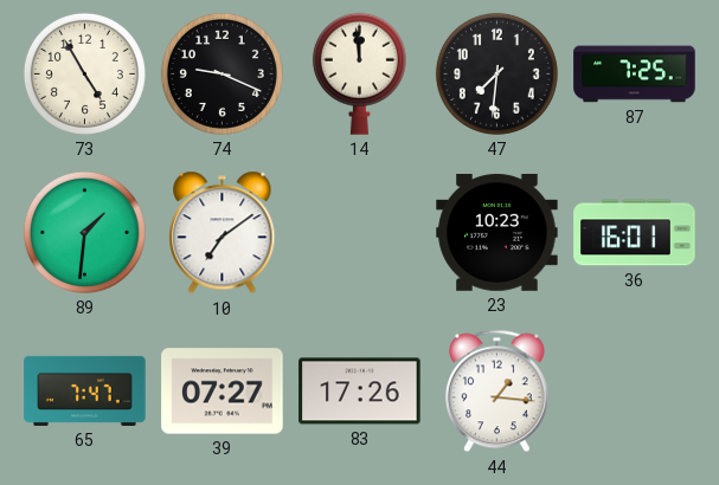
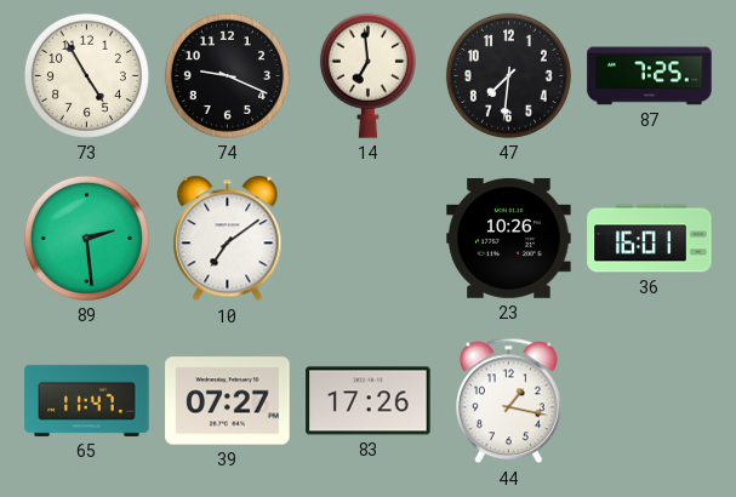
14: 11:59 -> 6:59 (367, 75)
89: 1:31 -> 2:29 (86, 238)
23: 10:23 -> 10:26 (509, 238)
65: 7:47 -> 11:47 (87, 400)
44: 1:16 -> 1:17 (508, 401)
